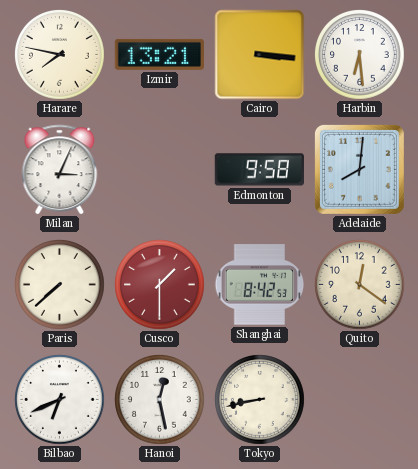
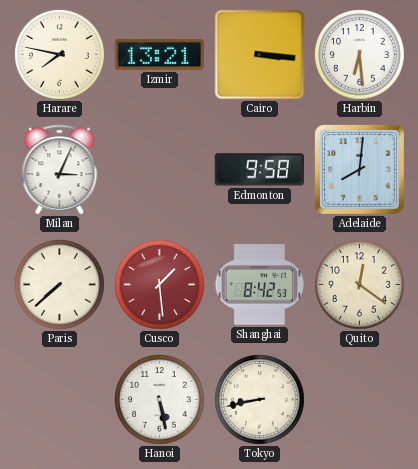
Cusco: 1:30 -> 1:29 (160, 285)
Bilbao: 6:41 -> none (60, 400)
Hanoi: 12:28 -> 5:28 (160, 400)
